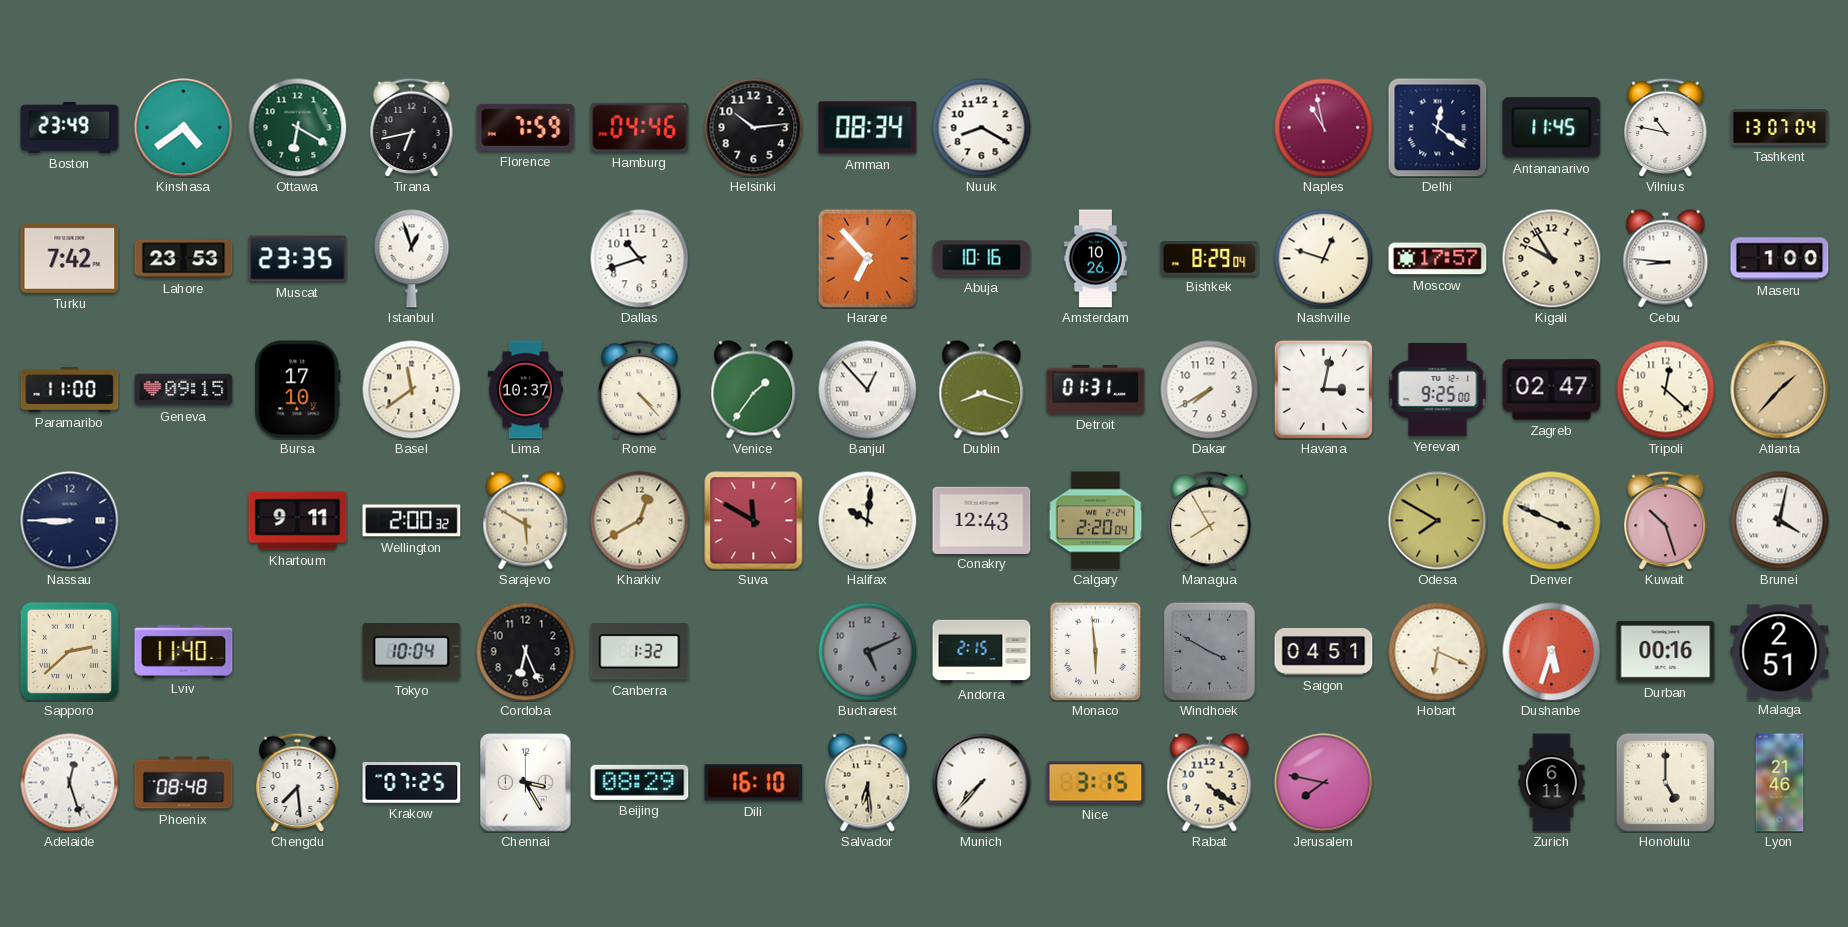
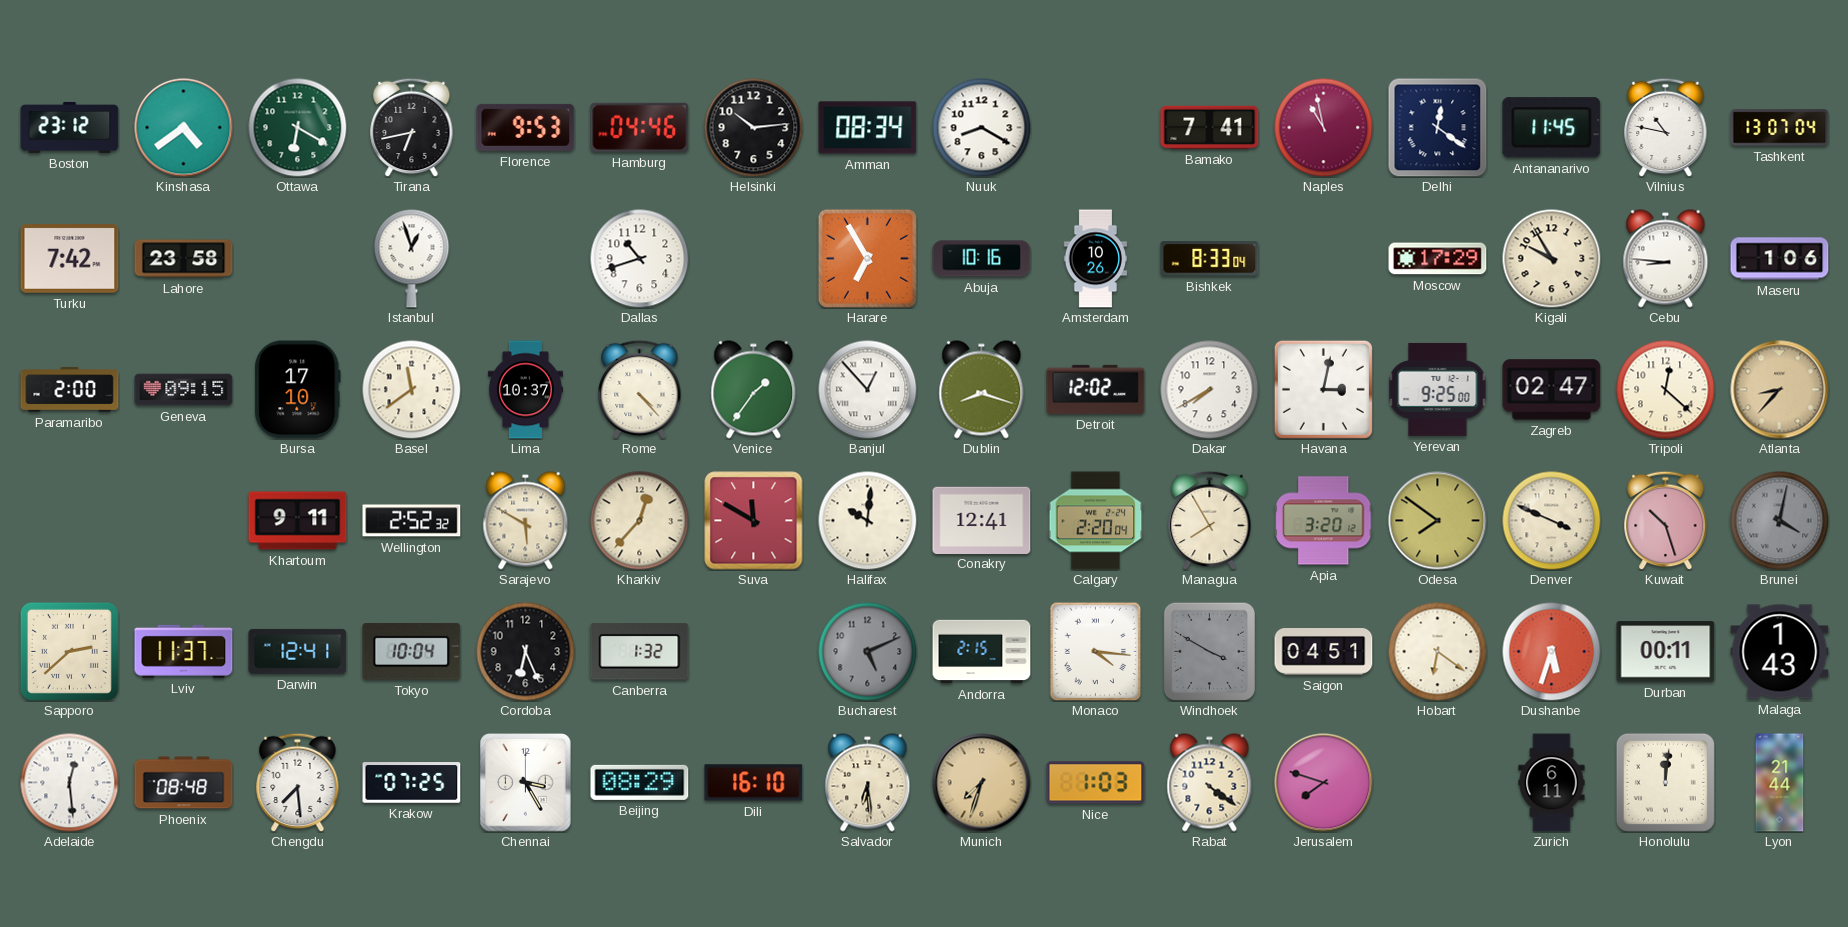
Boston: 23:49 -> 23:12 (70, 127)
Florence: 7:59 -> 9:53 (526, 127)
Bamako: none -> 7:41 (1210, 127)
Lahore: 23:53 -> 23:58 (184, 259)
Muscat: 23:35 -> none (298, 259)
Harare: 6:53 -> 6:55 (867, 258)
Bishkek: 8:29 -> 8:33 (1210, 259)
Nashville: 12:48 -> none (1324, 259)
Moscow: 17:57 -> 17:29 (1438, 259)
Maseru: 1:00 -> 1:06 (1780, 259)
Paramaribo: 11:00 -> 2:00 (70, 390)
Detroit: 01:31 -> 12:02 (1096, 389)
Atlanta: 1:37 -> 8:37 (1780, 390)
Nassau: 8:45 -> none (70, 521)
Wellington: 2:00 -> 2:52 (412, 521)
Kharkiv: 12:40 -> 12:37 (640, 521)
Conakry: 12:43 -> 12:41 (982, 520)
Apia: none -> 3:20 (1324, 521)
Odesa: 7:50 -> 7:51 (1438, 521)
Brunei dial: white -> grey (1780, 521)
Lviv: 11:40 -> 11:37 (184, 651)
Darwin: none -> 12:41 (298, 651)
Monaco: 5:59 -> 4:16 (1096, 651)
Hobart: 6:19 -> 6:21 (1438, 652)
Durban: 00:16 -> 00:11 (1666, 652)
Malaga: 2:51 -> 1:43 (1780, 652)
Adelaide: 12:27 -> 12:29 (70, 783)
Munich: 7:37 -> 7:33 (982, 783)
Munich dial: white -> champagne (982, 783)
Nice: 3:15 -> 1:03 (1096, 783)
Jerusalem: 7:47 -> 7:48 (1324, 783)
Honolulu: 5:00 -> 12:01 (1665, 782)
Lyon: 21:46 -> 21:44 (1780, 783)
